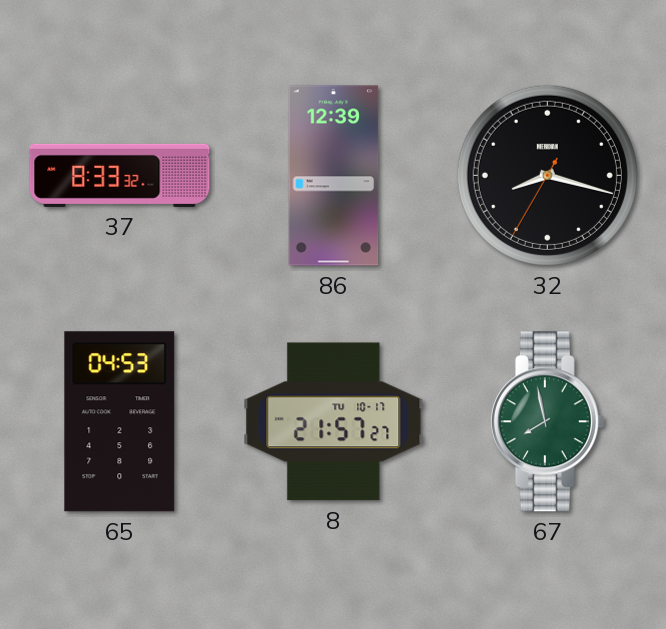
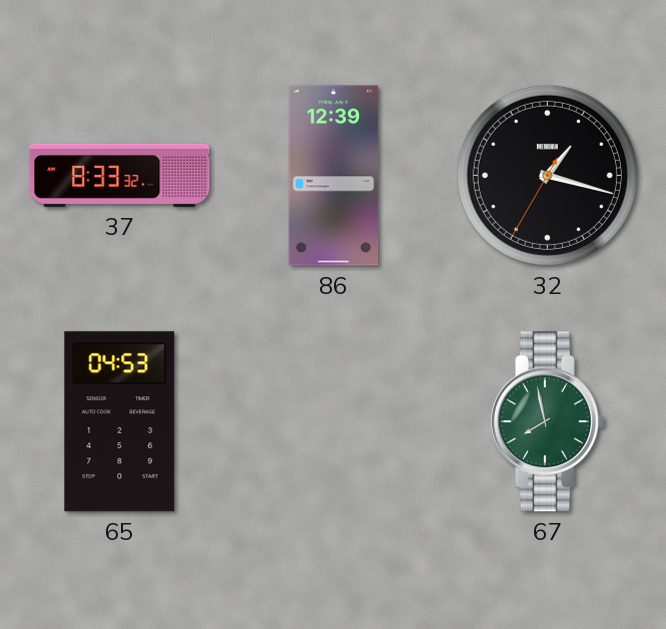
32: 8:17 -> 1:17 (547, 175)
8: 21:57 -> none (334, 422)
